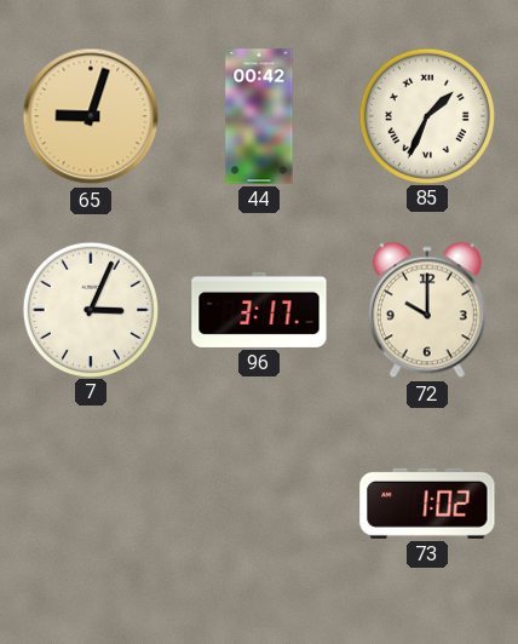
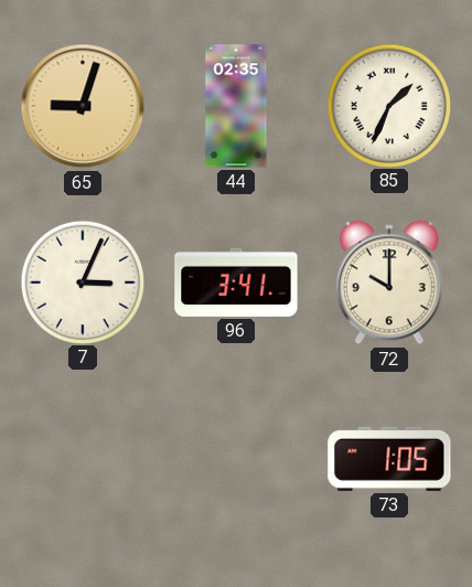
44: 00:42 -> 02:35 (236, 106)
96: 3:17 -> 3:41 (236, 282)
73: 1:02 -> 1:05 (389, 459)
